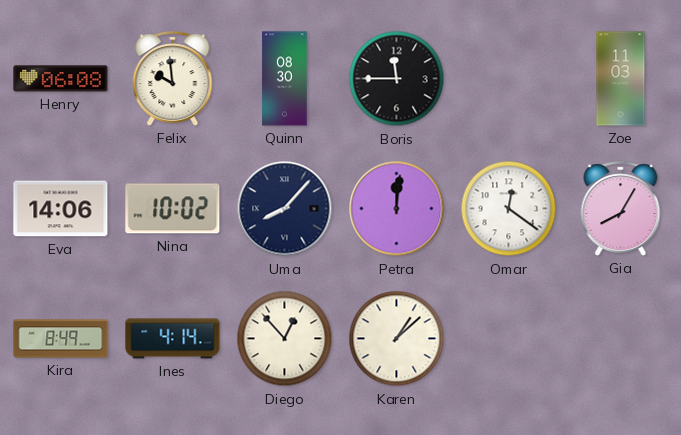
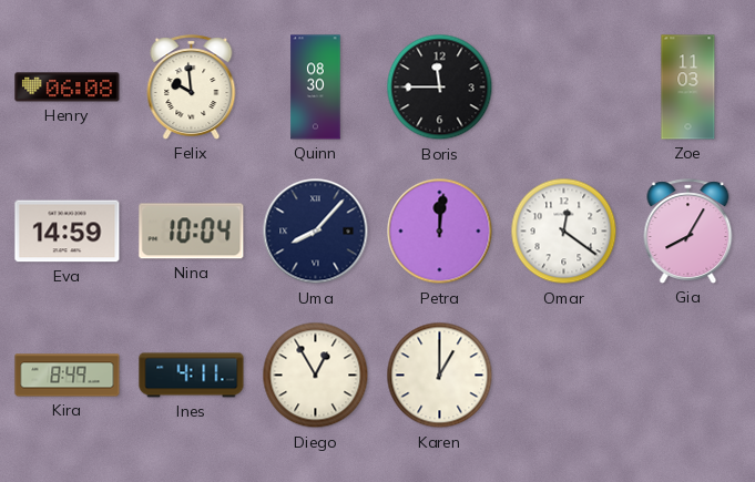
Eva: 14:06 -> 14:59 (68, 232)
Nina: 10:02 -> 10:04 (192, 232)
Ines: 4:14 -> 4:11 (192, 376)
Diego: 12:53 -> 12:55 (316, 376)
Karen: 1:08 -> 1:00 (440, 376)
